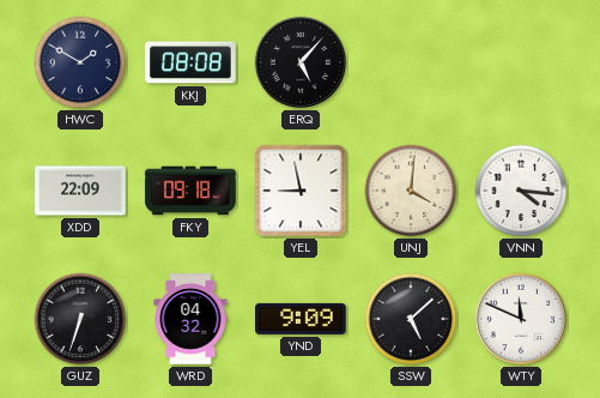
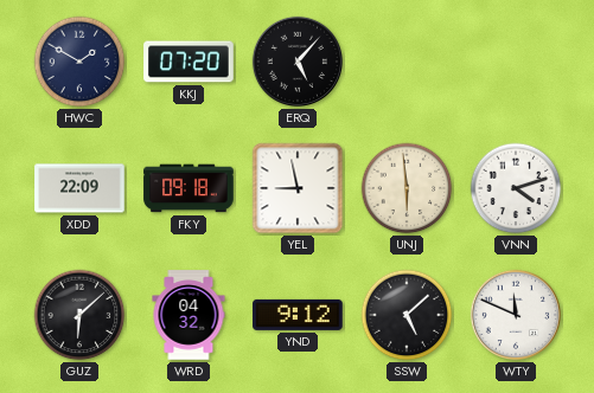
KKJ: 08:08 -> 07:20 (189, 62)
UNJ: 4:01 -> 5:59 (407, 188)
VNN: 4:16 -> 4:12 (516, 188)
GUZ: 6:33 -> 6:08 (79, 315)
YND: 9:09 -> 9:12 (298, 315)
